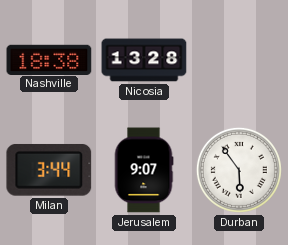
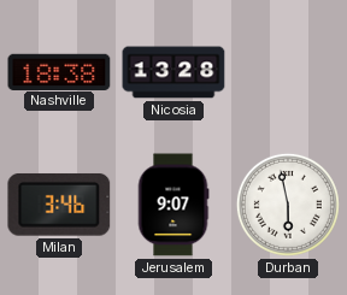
Milan: 3:44 -> 3:46 (59, 205)
Durban: 5:54 -> 5:58 (288, 205)
